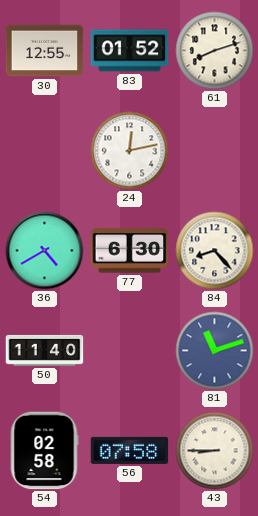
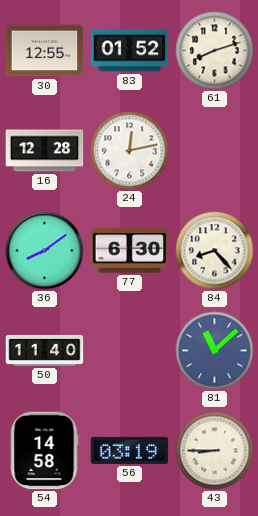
16: none -> 12:28 (45, 151)
36: 4:40 -> 8:09 (45, 251)
81: 11:12 -> 11:08 (215, 351)
54: 02:58 -> 14:58 (44, 451)
56: 07:58 -> 03:19 (130, 450)
